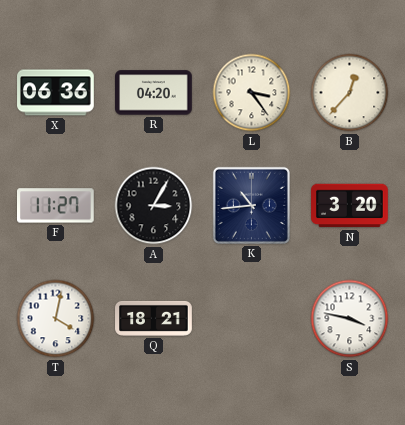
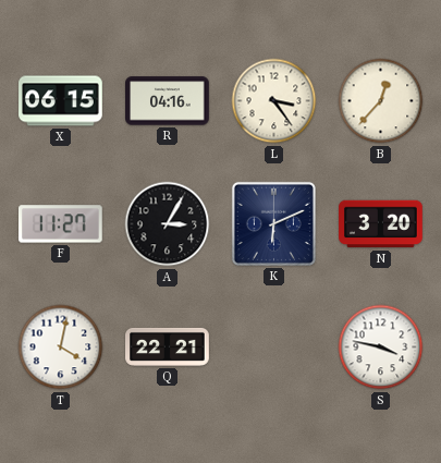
X: 06:36 -> 06:15 (61, 101)
R: 04:20 -> 04:16 (168, 101)
K: 10:44 -> 6:11 (273, 223)
Q: 18:21 -> 22:21 (168, 346)
